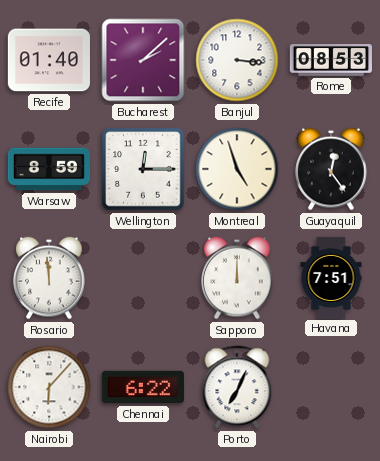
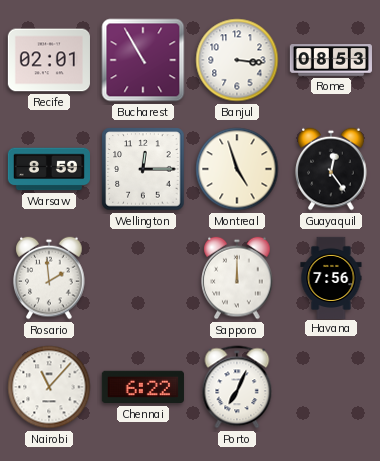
Recife: 01:40 -> 02:01 (49, 60)
Bucharest: 2:08 -> 10:55 (143, 60)
Rosario: 11:59 -> 1:59 (49, 278)
Havana: 7:51 -> 7:56 (331, 277)
Nairobi: 6:07 -> 11:07 (49, 387)
